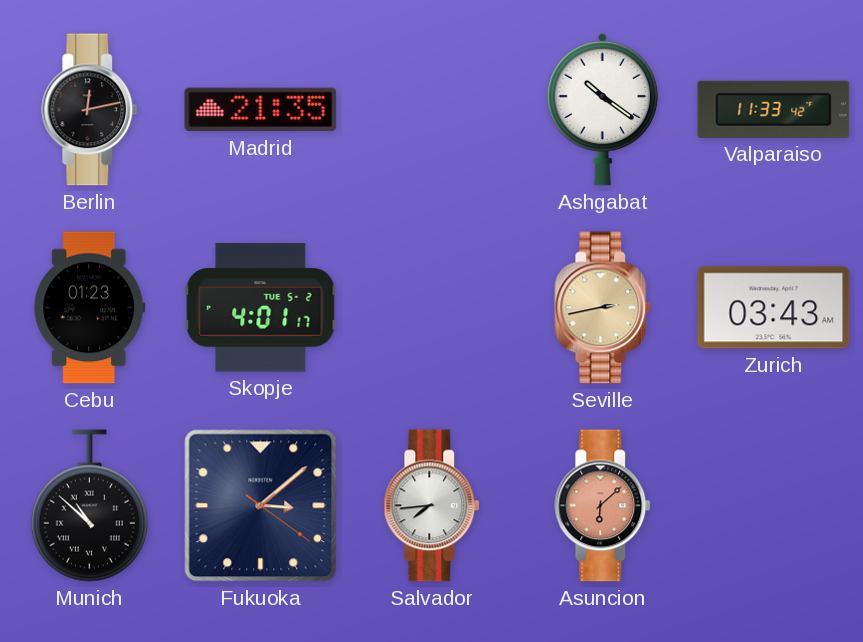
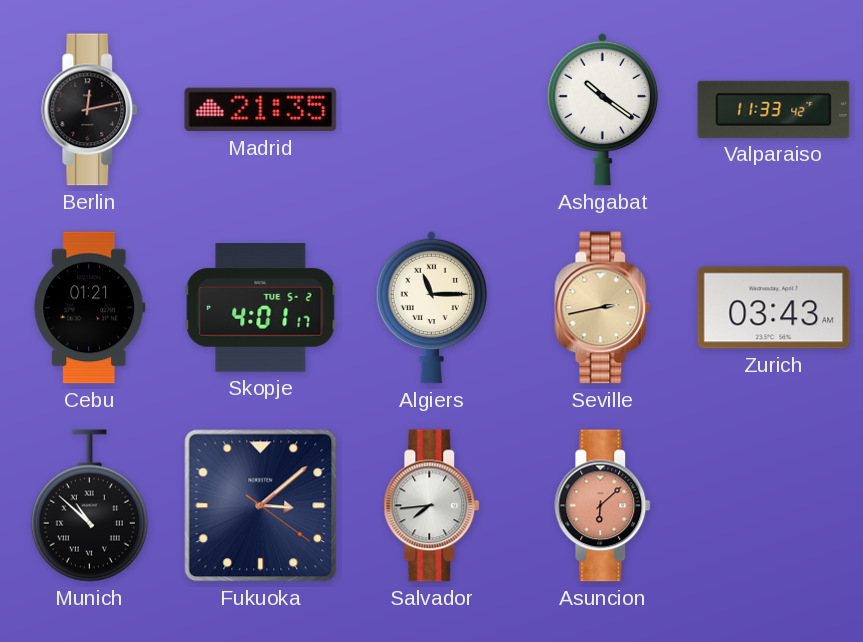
Cebu: 01:23 -> 01:21 (90, 308)
Algiers: none -> 11:15 (431, 307)
